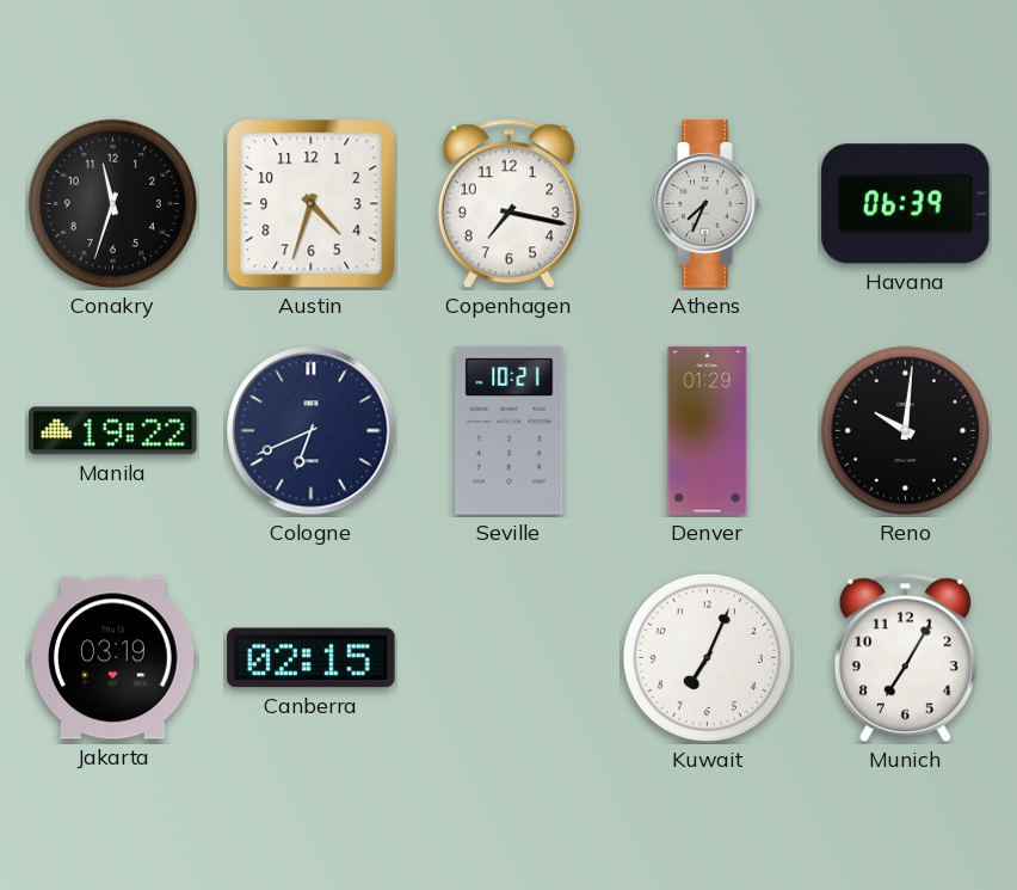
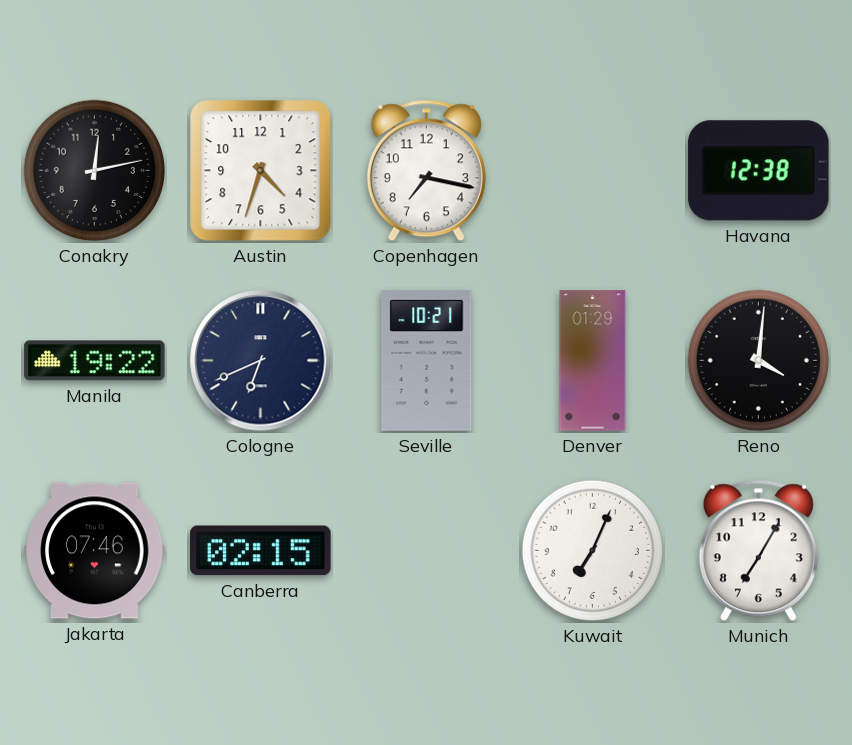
Conakry: 11:33 -> 12:13 (94, 170)
Athens: 7:34 -> none (708, 204)
Havana: 06:39 -> 12:38 (759, 171)
Reno: 10:01 -> 4:01 (758, 360)
Jakarta: 03:19 -> 07:46 (95, 551)
